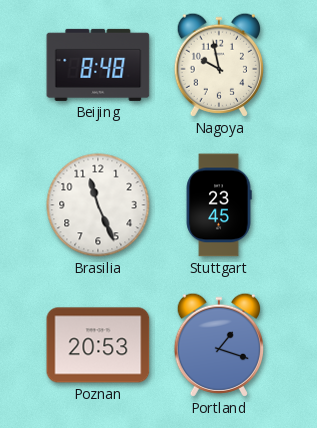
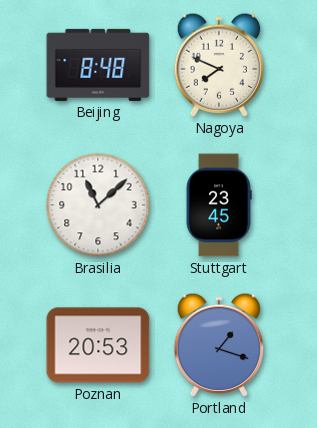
Nagoya: 9:58 -> 7:49 (218, 65)
Brasilia: 11:26 -> 11:08 (98, 205)
